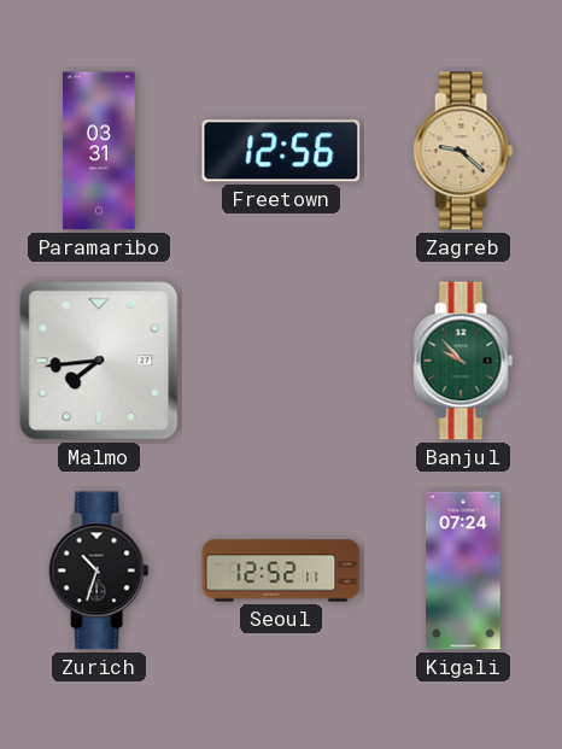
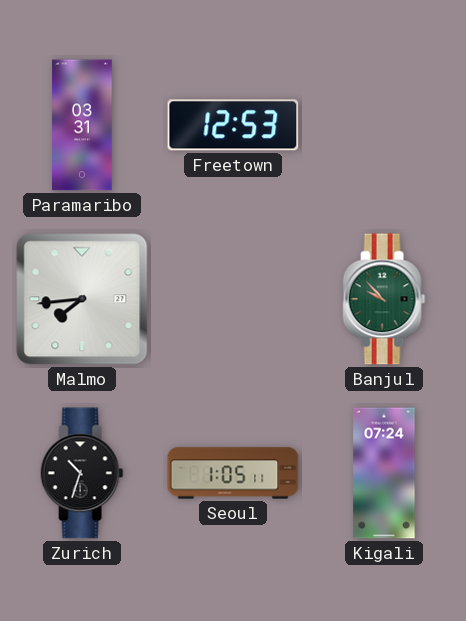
Freetown: 12:56 -> 12:53 (233, 125)
Zagreb: 9:22 -> none (463, 151)
Seoul: 12:52 -> 1:05 (233, 473)
